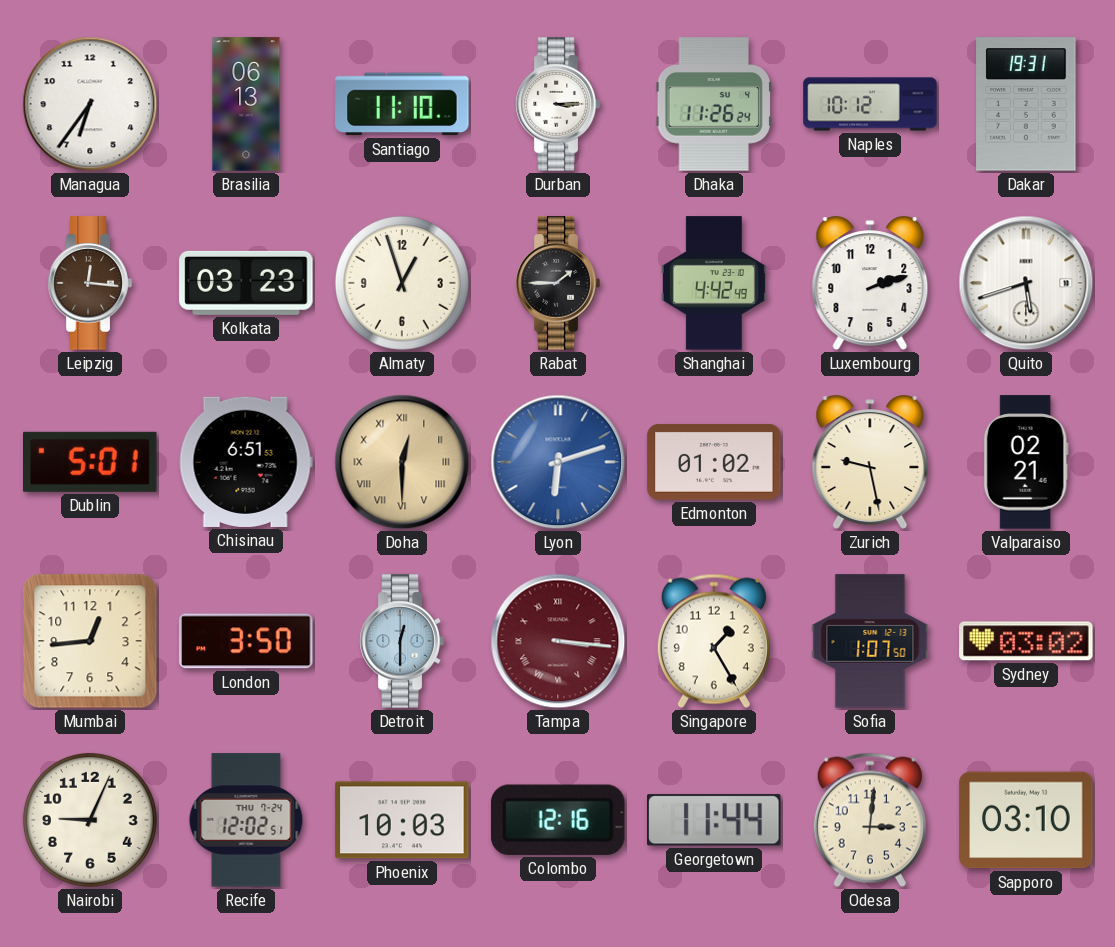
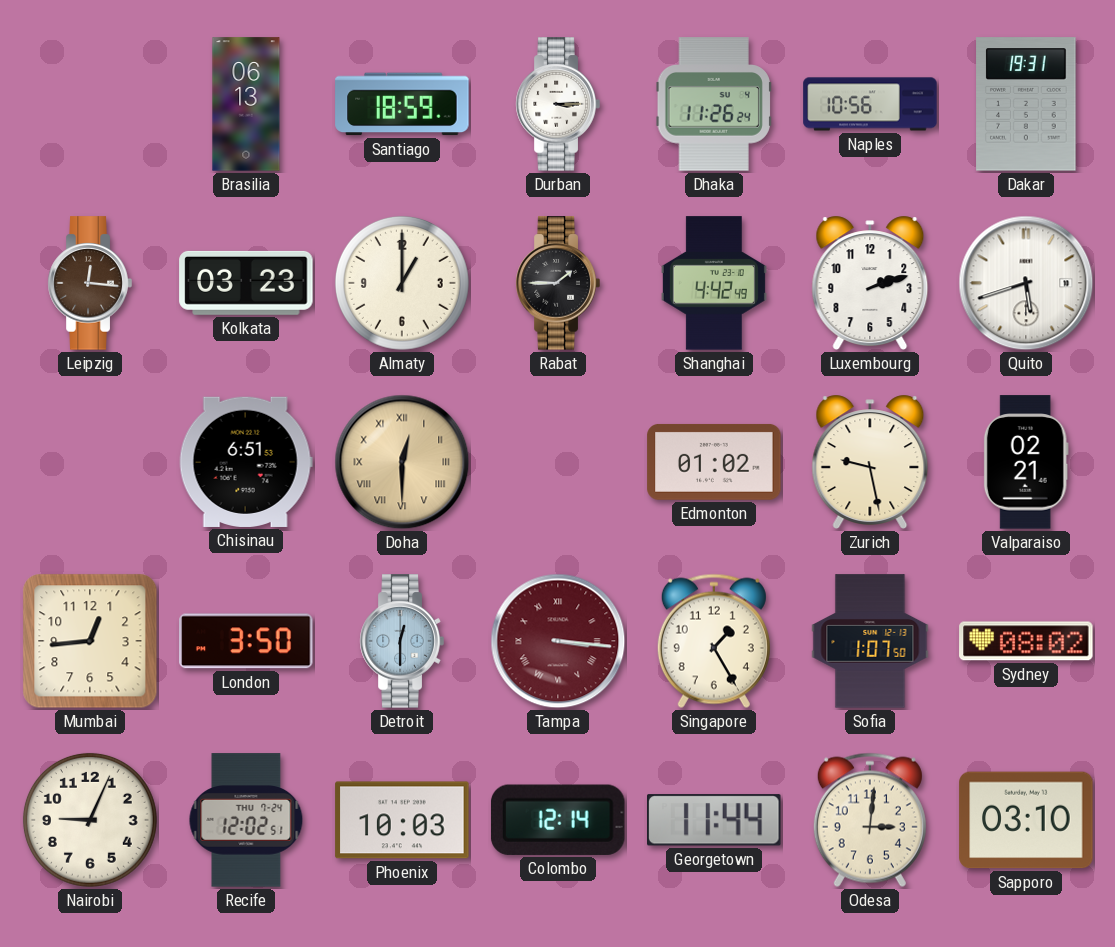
Managua: 6:36 -> none (90, 104)
Santiago: 11:10 -> 18:59 (402, 104)
Naples: 10:12 -> 10:56 (870, 104)
Almaty: 12:57 -> 1:00 (402, 283)
Dublin: 5:01 -> none (90, 462)
Lyon: 6:12 -> none (558, 462)
Sydney: 03:02 -> 08:02 (1026, 641)
Colombo: 12:16 -> 12:14 (558, 820)
